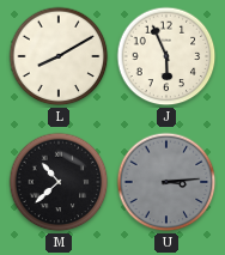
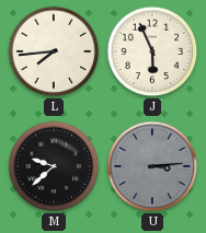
L: 8:10 -> 7:44 (54, 51)
M: 10:38 -> 9:38 (54, 166)
